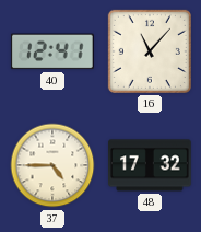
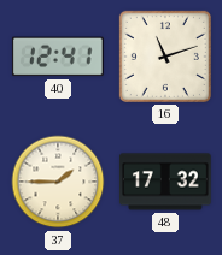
16: 11:07 -> 11:12 (165, 57)
37: 4:45 -> 1:45 (58, 182)
